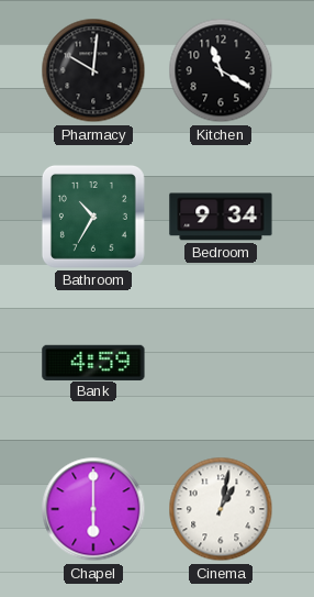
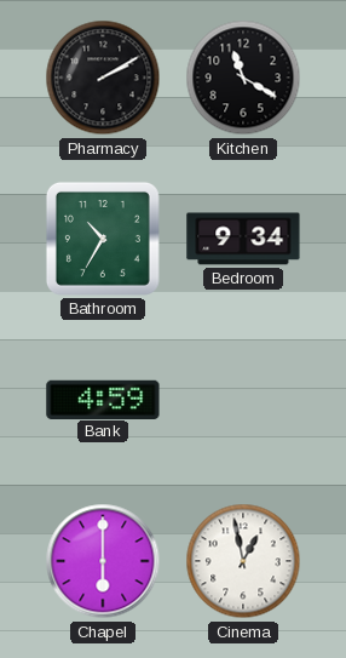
Pharmacy: 10:01 -> 2:10 (103, 78)
Cinema: 1:02 -> 12:58 (243, 561)
